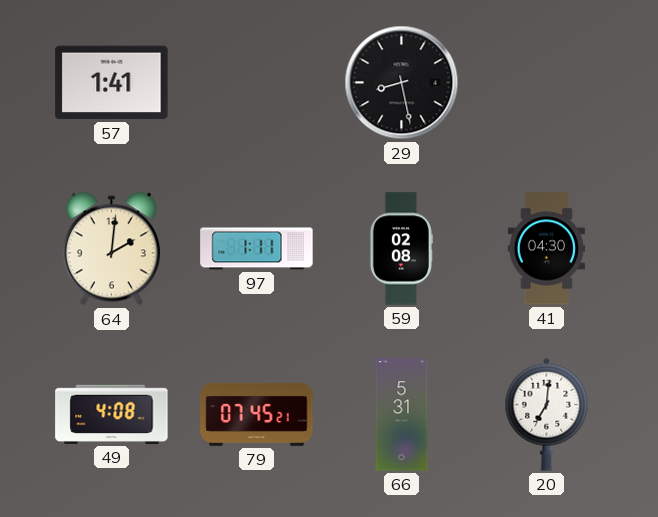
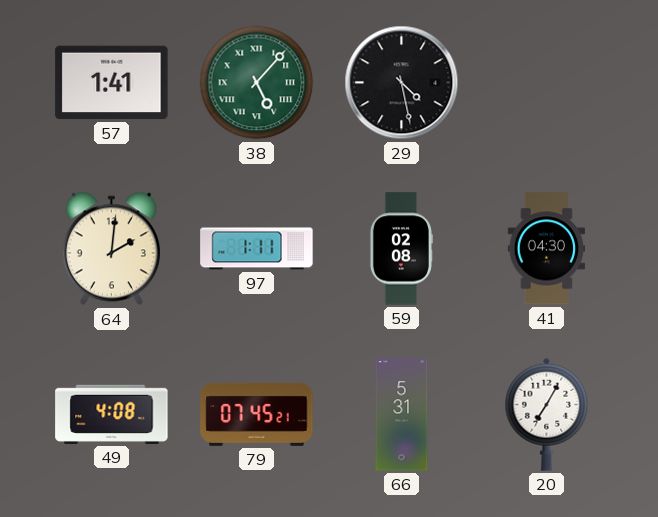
38: none -> 5:07 (257, 83)
29: 8:28 -> 4:28 (402, 83)
20: 7:01 -> 7:05 (547, 414)
